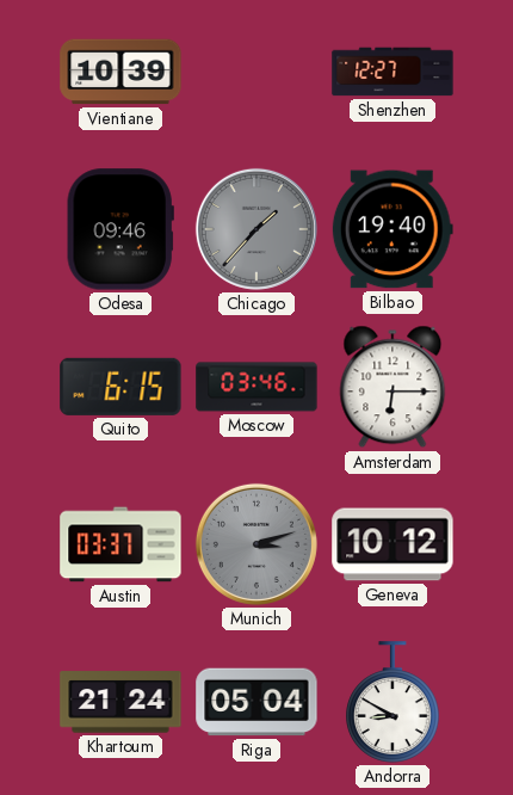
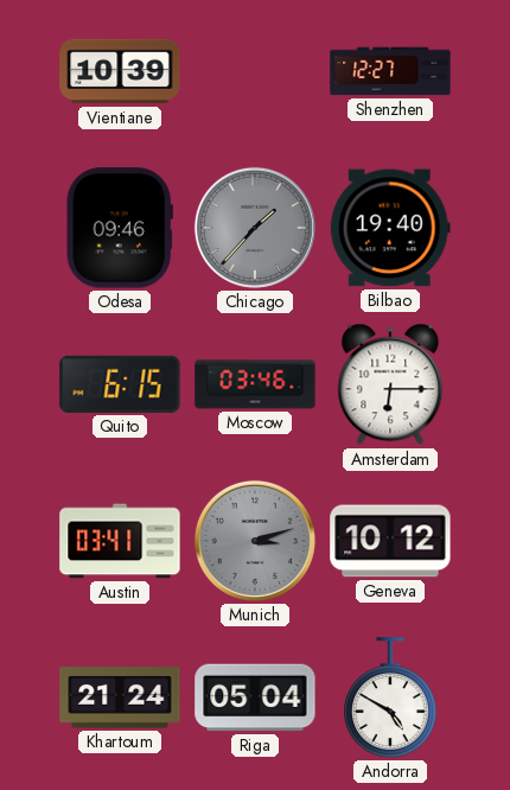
Austin: 03:37 -> 03:41 (120, 541)
Andorra: 8:50 -> 4:50 (391, 697)
